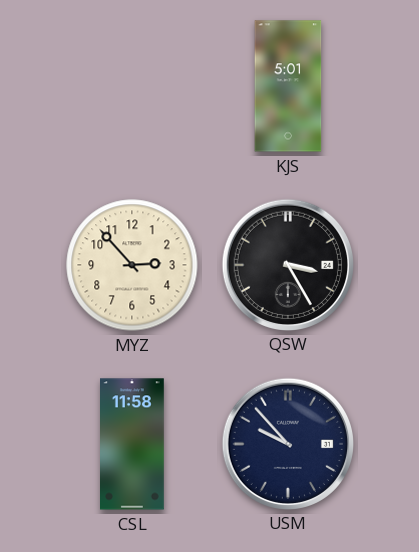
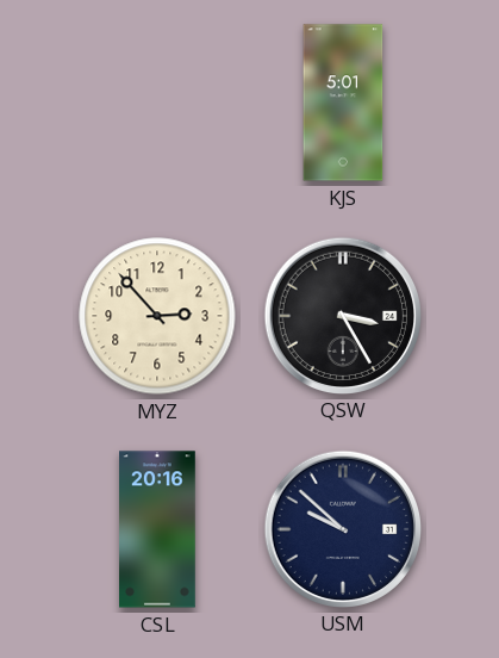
CSL: 11:58 -> 20:16 (158, 529)
USM: 9:53 -> 9:52 (342, 528)
